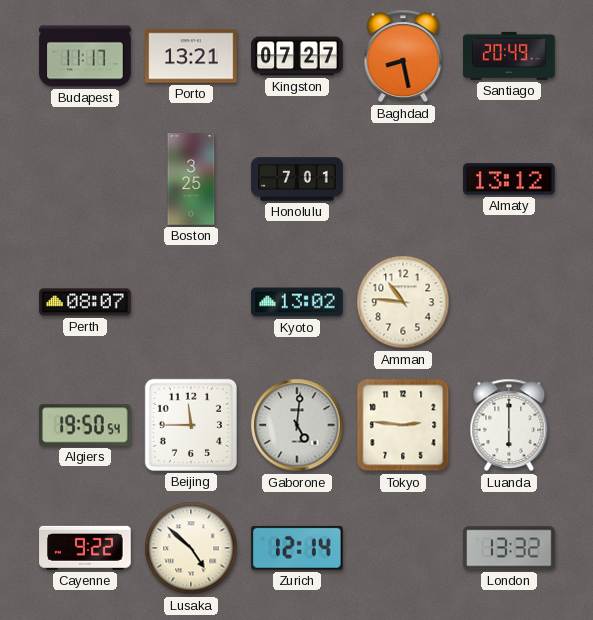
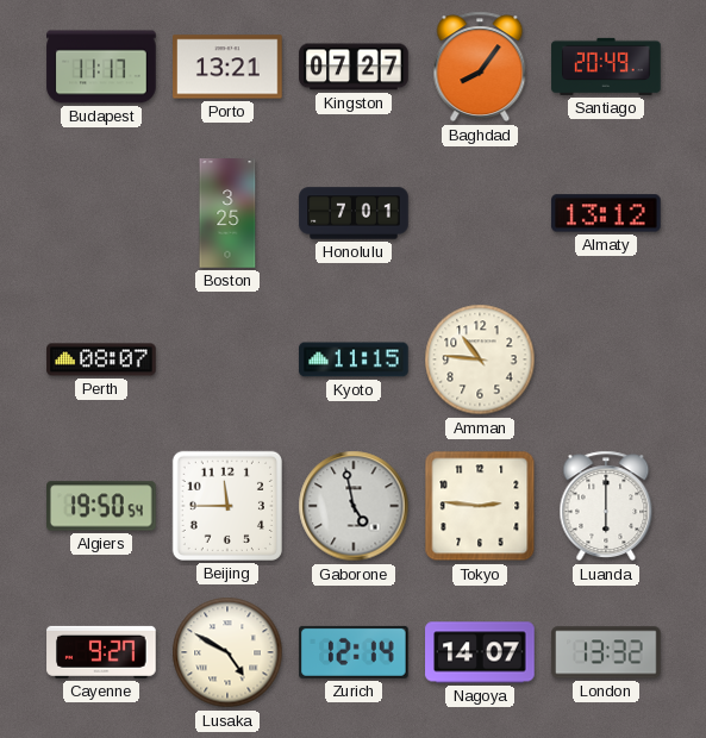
Baghdad: 8:28 -> 8:06 (480, 67)
Kyoto: 13:02 -> 11:15 (354, 359)
Gaborone: 5:01 -> 4:58 (354, 506)
Cayenne: 9:22 -> 9:27 (101, 652)
Lusaka: 4:52 -> 4:50 (227, 652)
Nagoya: none -> 14:07 (480, 652)
